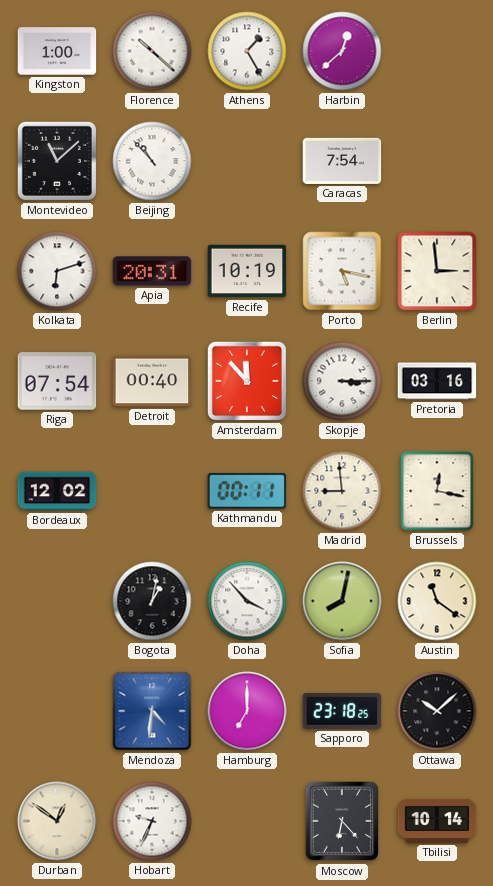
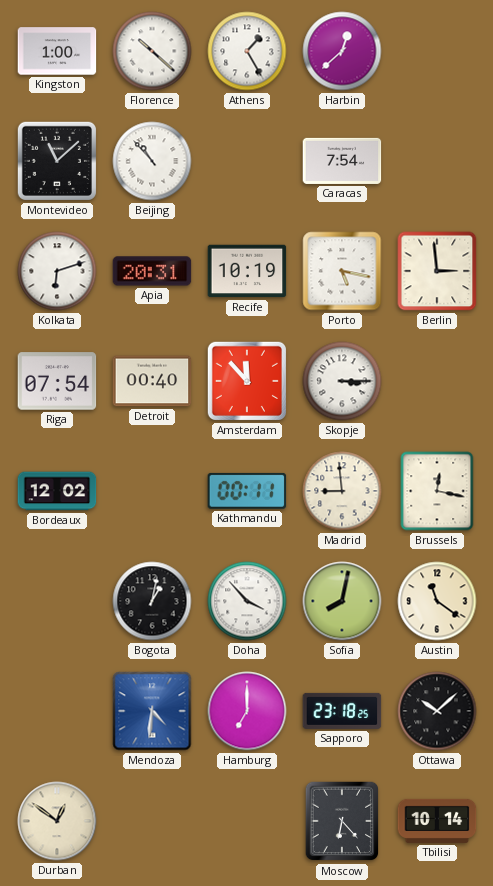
Pretoria: 03:16 -> none (437, 381)
Hobart: 9:34 -> none (152, 821)
